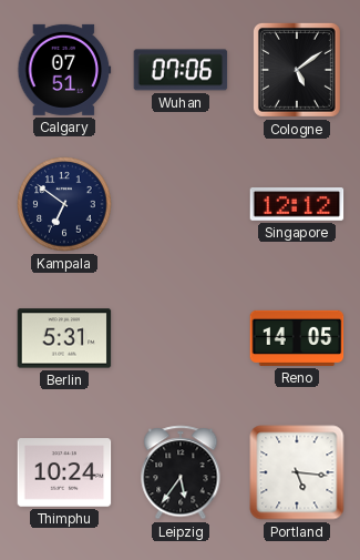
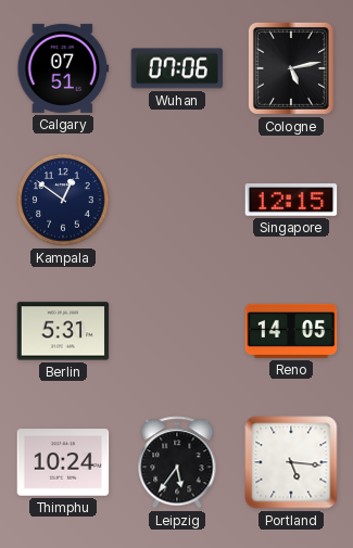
Cologne: 5:09 -> 5:13 (291, 68)
Kampala: 6:51 -> 12:51 (63, 200)
Singapore: 12:12 -> 12:15 (291, 200)
